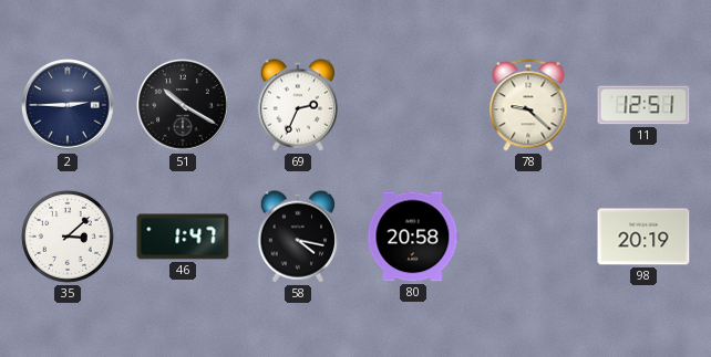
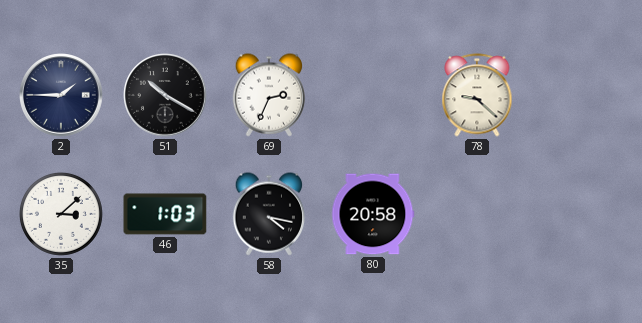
2: 2:45 -> 1:45 (61, 95)
11: 12:51 -> none (643, 105)
46: 1:47 -> 1:03 (165, 214)
98: 20:19 -> none (643, 237)
